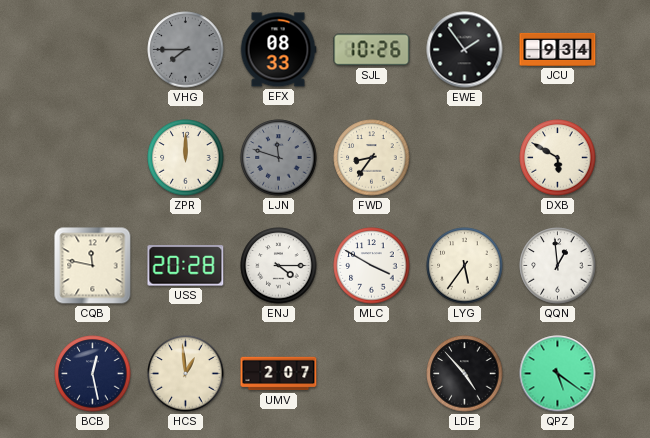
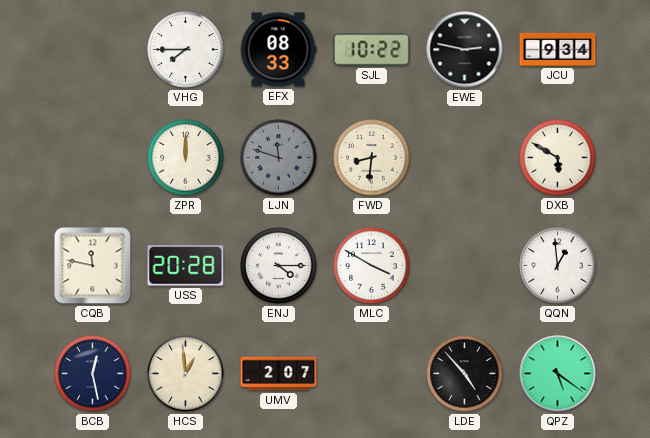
VHG dial: grey -> white (186, 50)
SJL: 10:26 -> 10:22 (372, 50)
EWE: 1:54 -> 2:47 (465, 50)
FWD: 8:36 -> 8:31 (372, 158)
LYG: 5:36 -> none (465, 266)
